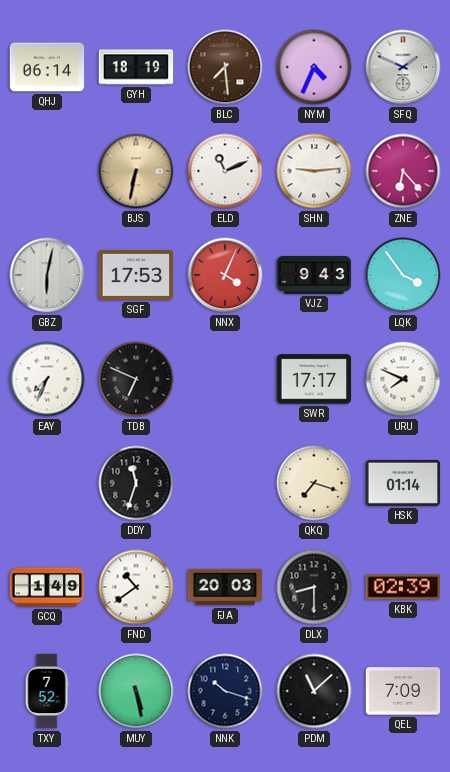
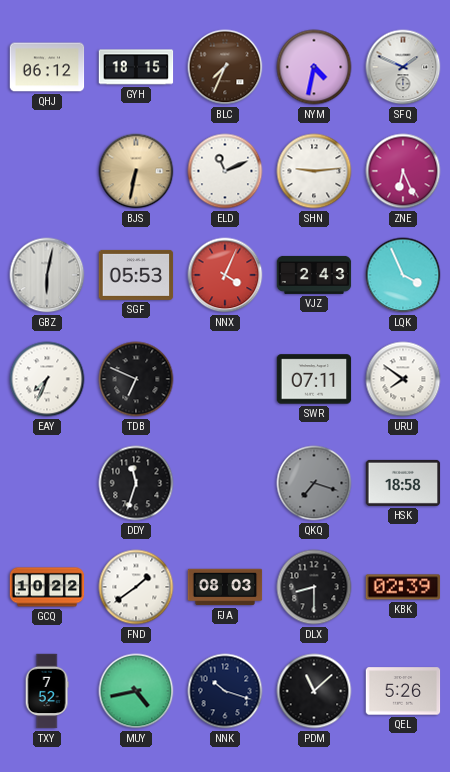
QHJ: 06:14 -> 06:12 (47, 67)
GYH: 18:19 -> 18:15 (136, 67)
BLC: 7:29 -> 7:34 (225, 67)
NYM: 4:34 -> 4:32 (314, 67)
ZNE: 6:23 -> 6:26 (403, 171)
SGF: 17:53 -> 05:53 (136, 275)
VJZ: 9:43 -> 2:43 (314, 275)
LQK: 3:54 -> 3:56 (403, 275)
SWR: 17:17 -> 07:11 (314, 379)
URU: 7:49 -> 7:51 (403, 379)
QKQ dial: cream -> grey (314, 483)
HSK: 01:14 -> 18:58 (403, 483)
GCQ: 1:49 -> 10:22 (47, 587)
FND: 10:39 -> 1:39 (136, 587)
FJA: 20:03 -> 08:03 (225, 587)
MUY: 5:28 -> 4:43 (136, 691)
QEL: 7:09 -> 5:26 (403, 691)
